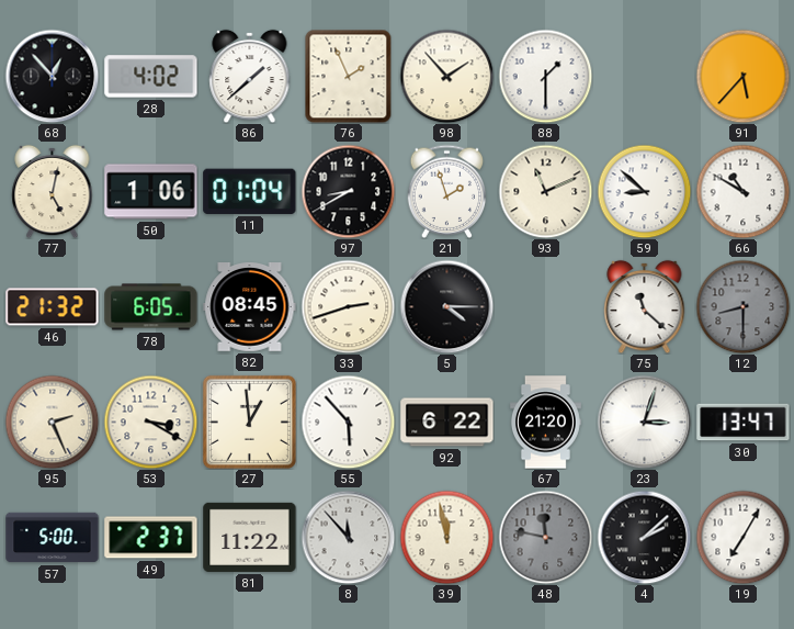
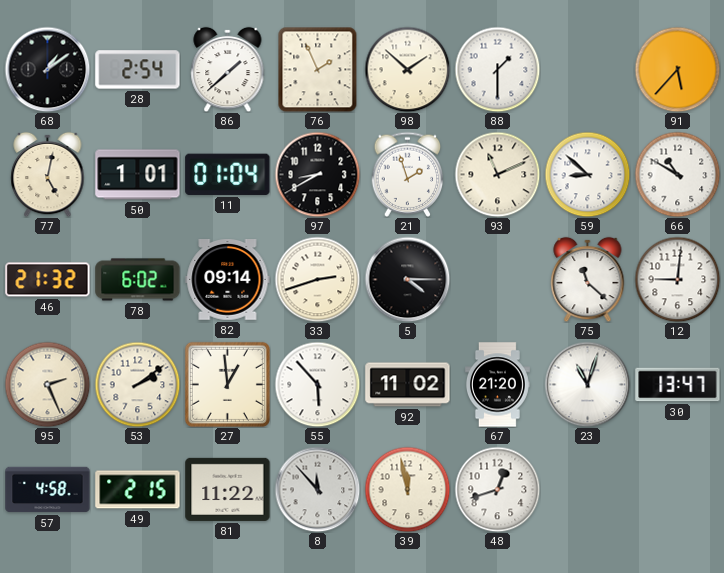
68: 12:53 -> 1:09 (47, 69)
28: 4:02 -> 2:54 (138, 70)
98: 1:53 -> 1:52 (407, 69)
50: 1:06 -> 1:01 (138, 175)
78: 6:05 -> 6:02 (138, 280)
82: 08:45 -> 09:14 (228, 280)
12: 8:30 -> 9:01 (677, 279)
12 dial: grey -> white (677, 279)
53: 3:20 -> 2:09 (137, 384)
92: 6:22 -> 11:02 (408, 385)
23: 3:03 -> 11:03 (587, 384)
57: 5:00 -> 4:58 (48, 490)
49: 2:37 -> 2:15 (138, 490)
48: 11:47 -> 12:42 (497, 489)
48 dial: grey -> white (497, 489)
4: 2:08 -> none (644, 537)
19: 7:05 -> none (742, 537)
